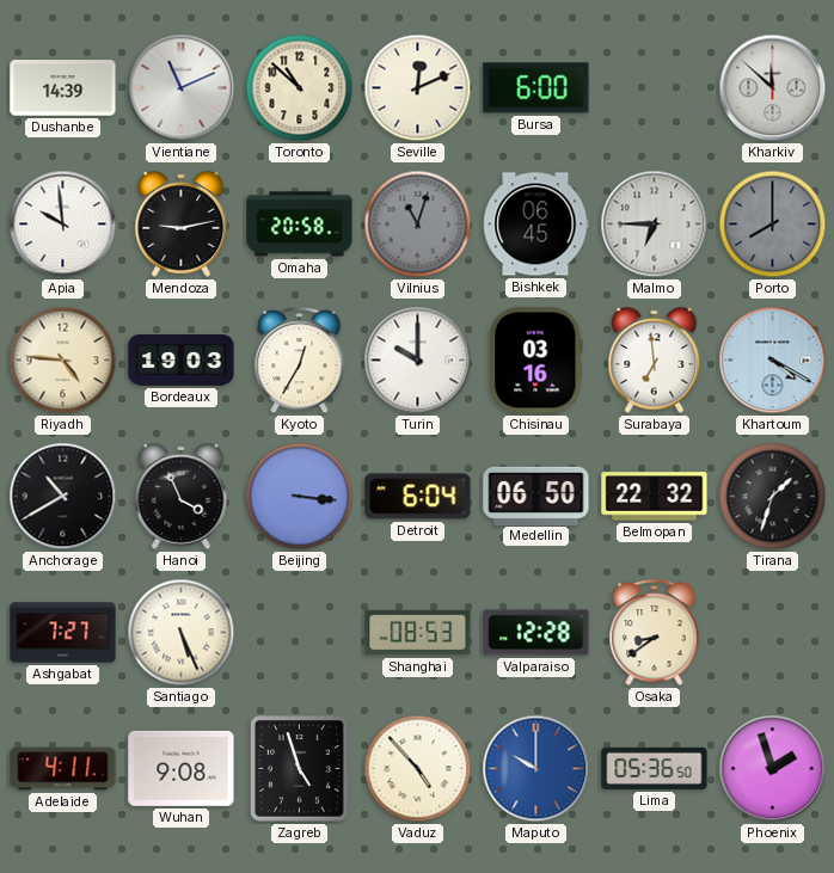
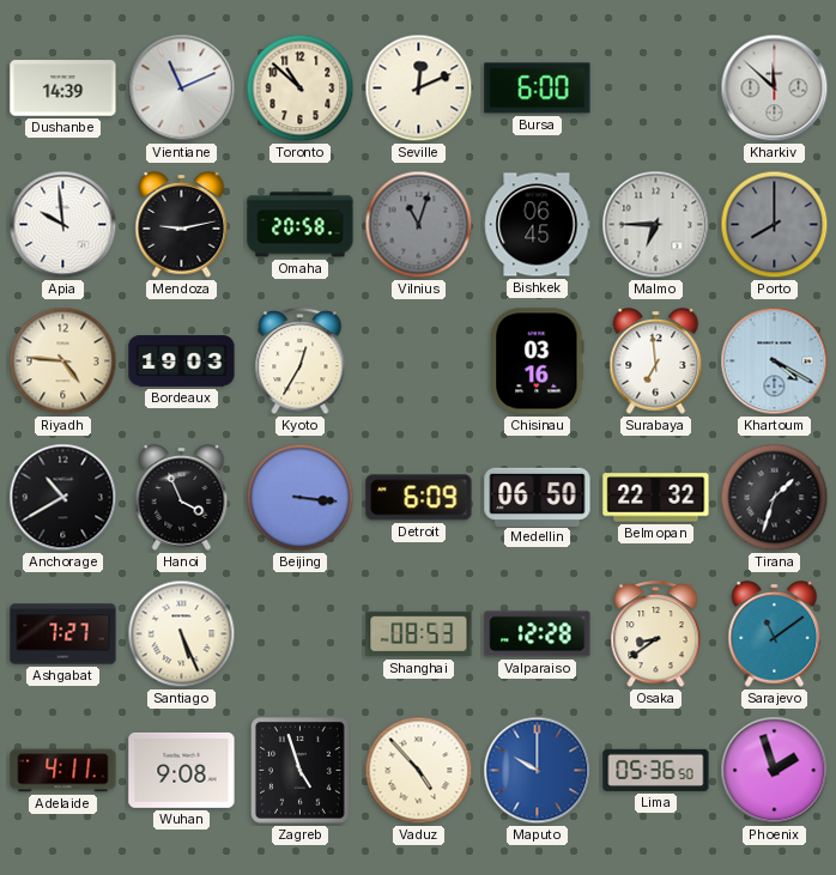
Turin: 10:00 -> none (418, 361)
Detroit: 6:04 -> 6:09 (419, 498)
Sarajevo: none -> 11:09 (775, 634)
